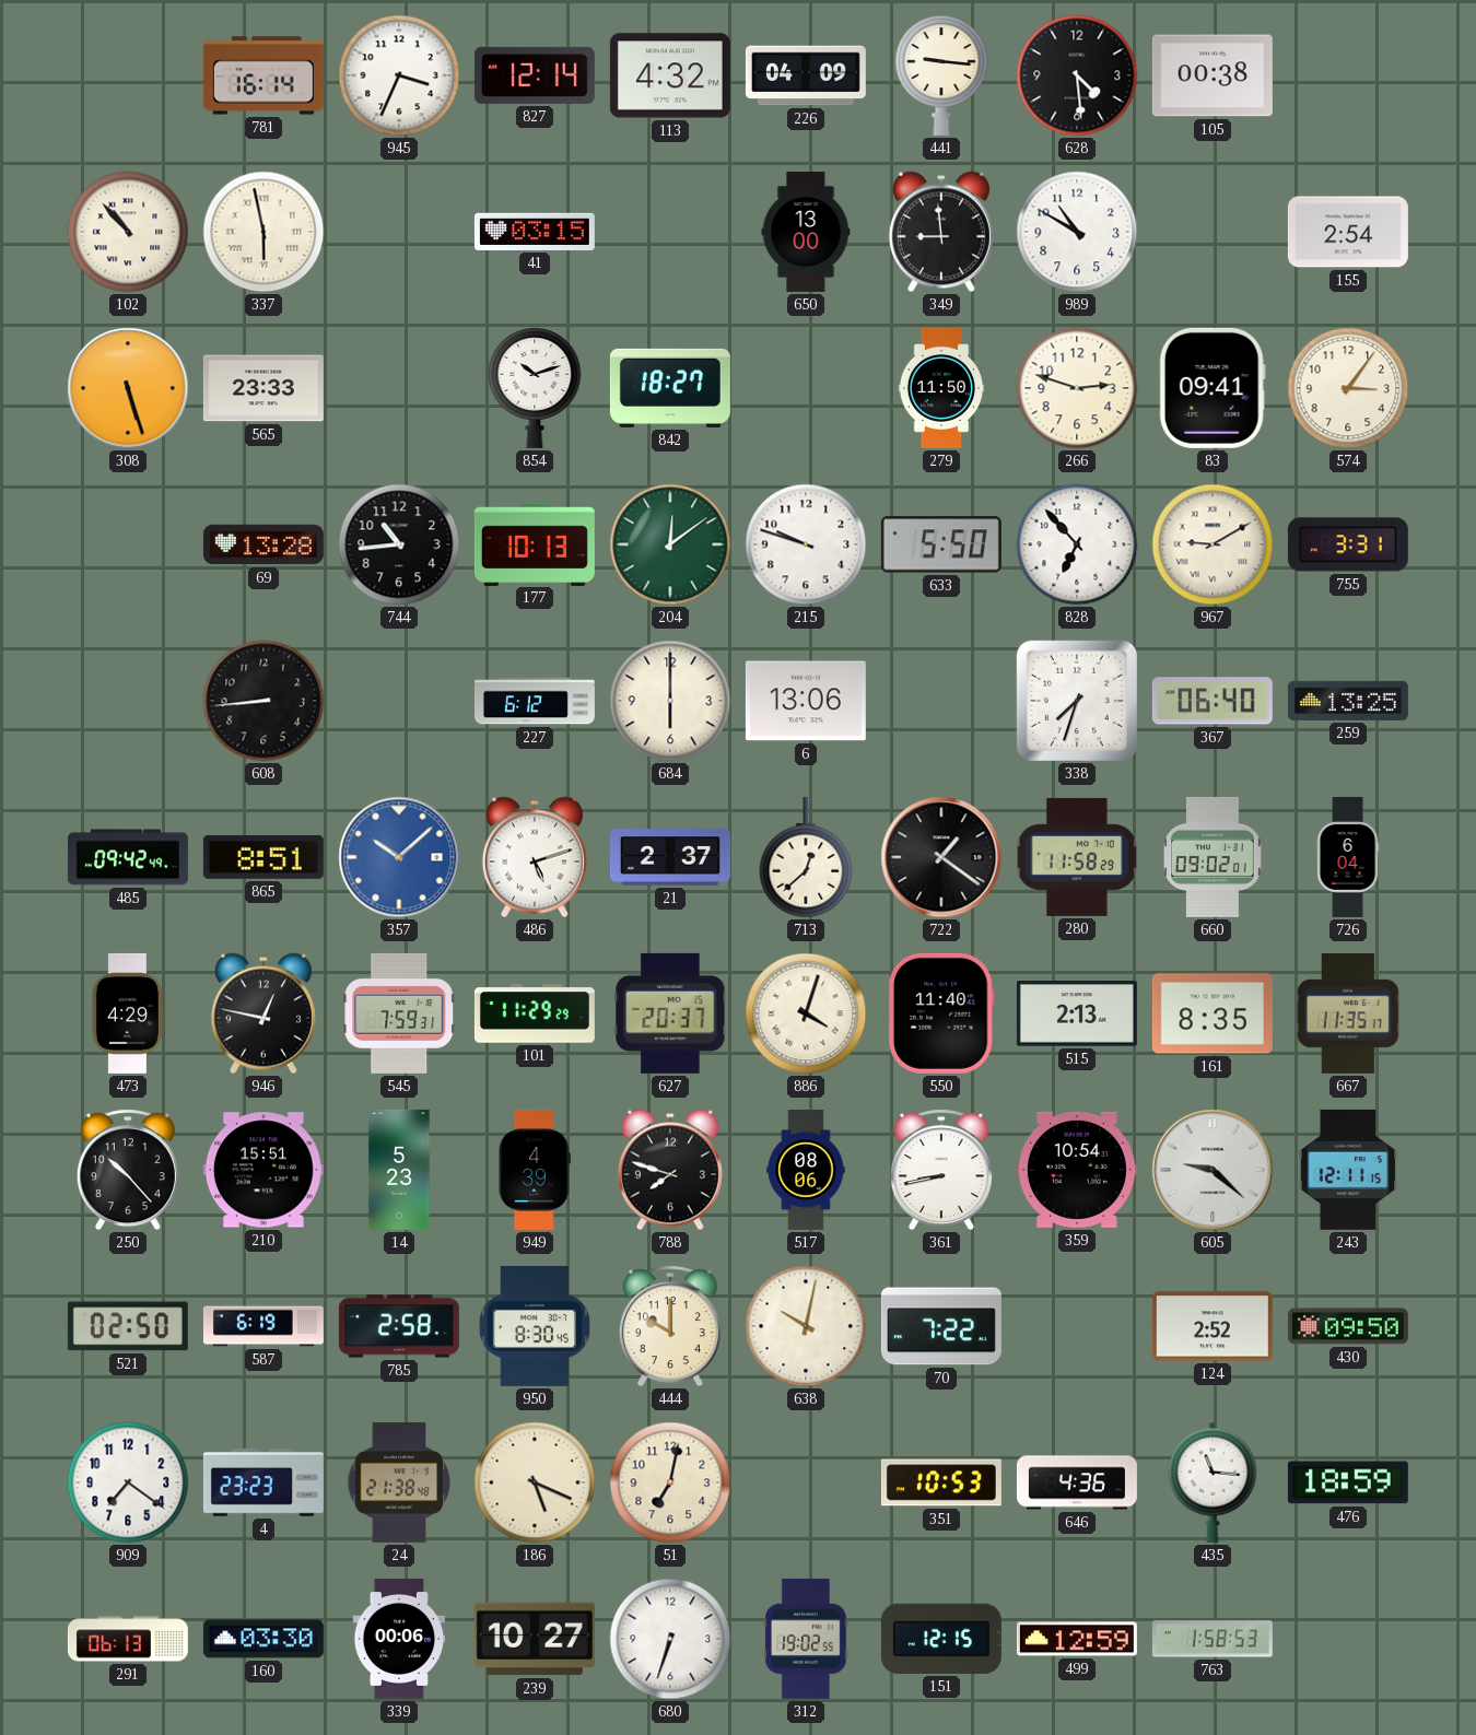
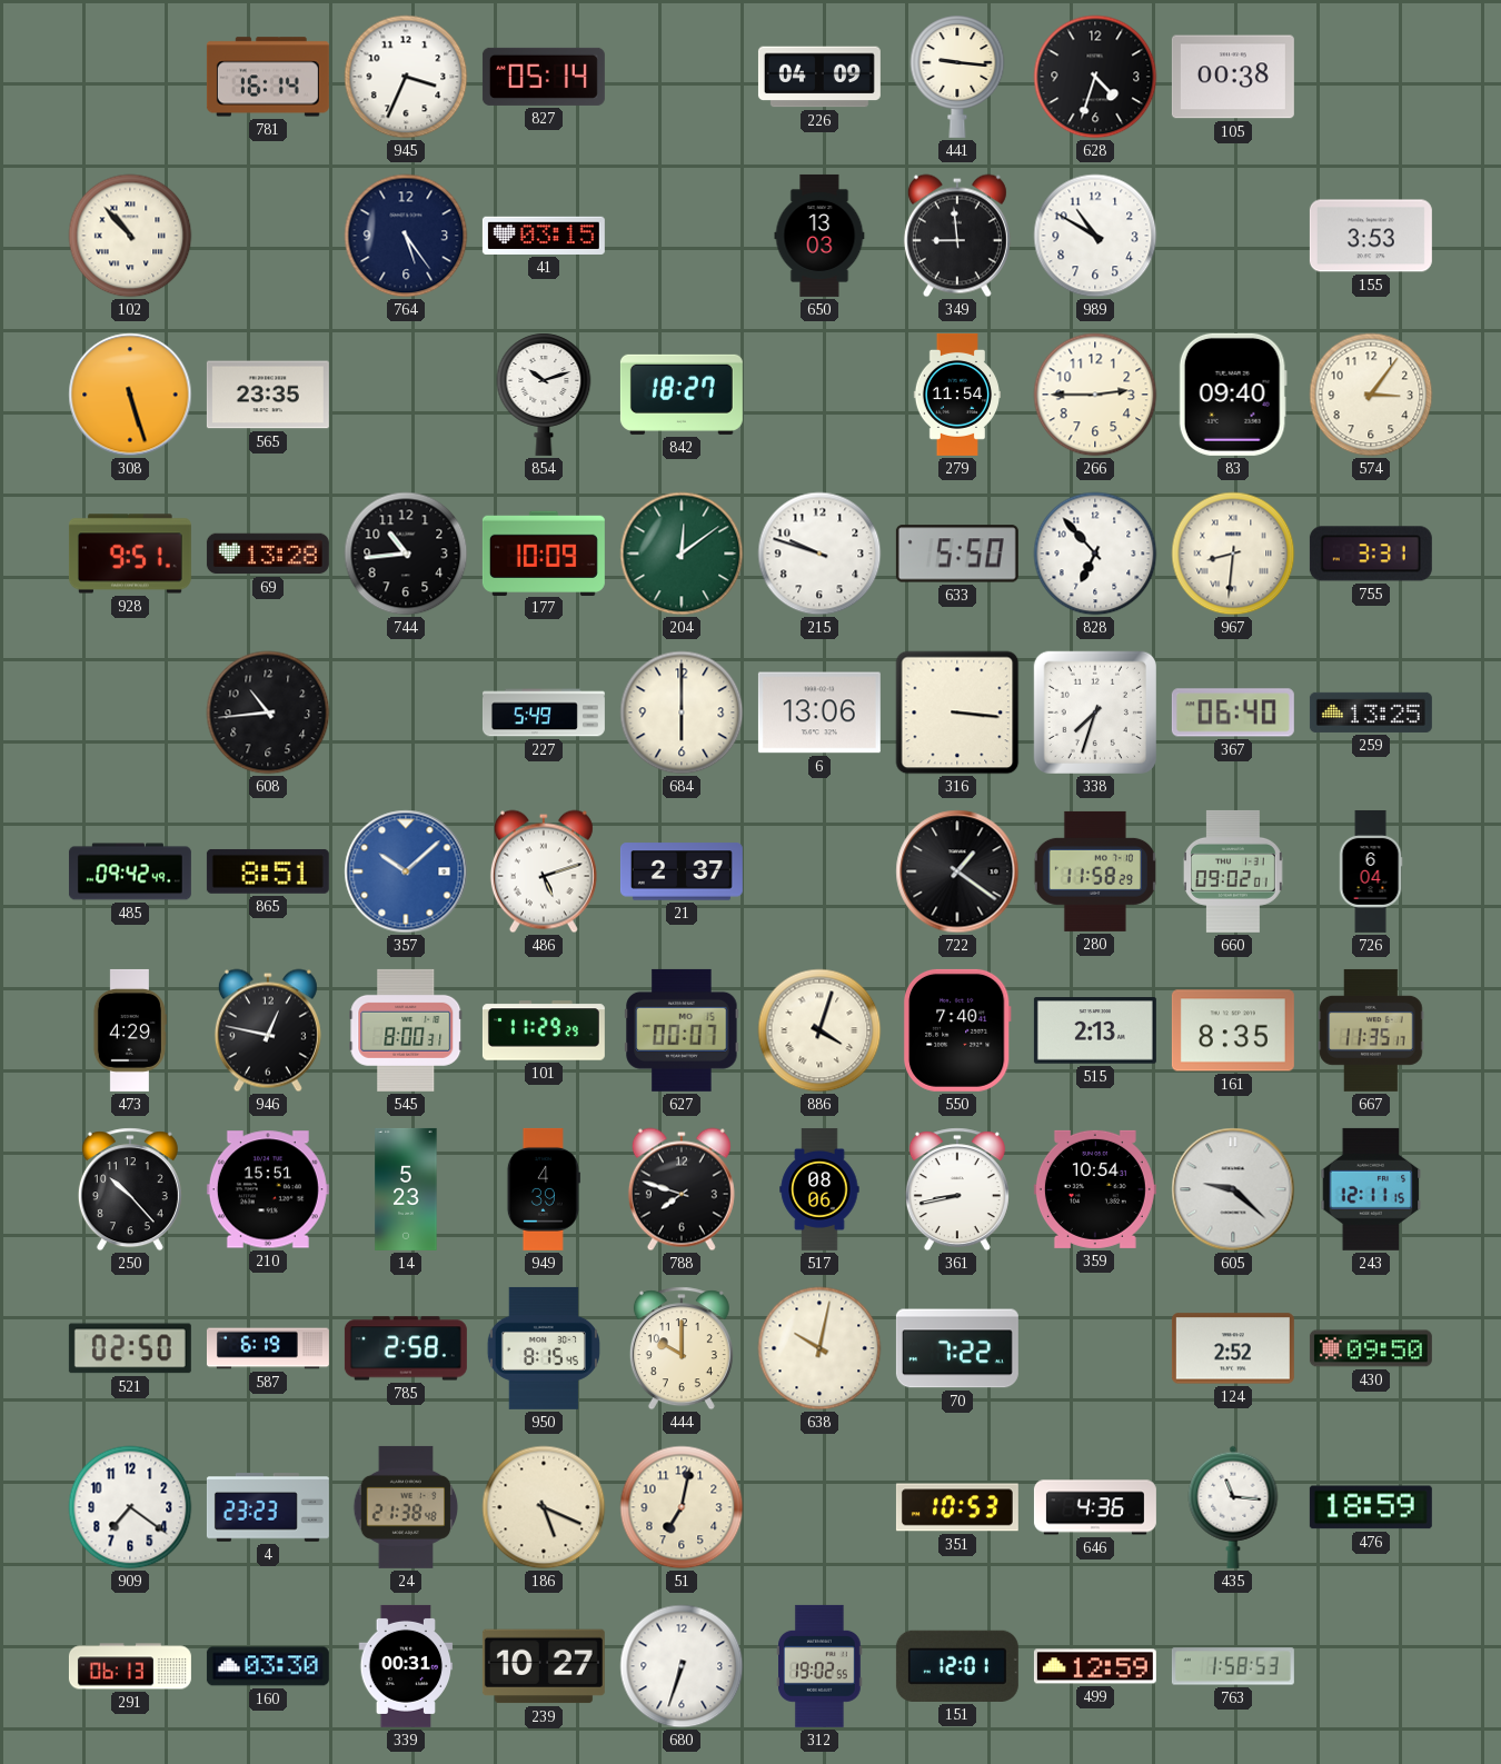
827: 12:14 -> 05:14 (544, 77)
113: 4:32 -> none (670, 75)
628: 4:29 -> 4:33 (1095, 77)
337: 5:58 -> none (263, 232)
764: none -> 5:24 (406, 236)
650: 13:00 -> 13:03 (819, 236)
155: 2:54 -> 3:53 (1371, 236)
565: 23:33 -> 23:35 (268, 395)
279: 11:50 -> 11:54 (956, 395)
266: 2:48 -> 2:45 (1095, 395)
83: 09:41 -> 09:40 (1233, 395)
928: none -> 9:51 (130, 554)
177: 10:13 -> 10:09 (544, 552)
967: 9:10 -> 8:31 (1233, 554)
608: 8:44 -> 10:44 (268, 712)
227: 6:12 -> 5:49 (544, 712)
316: none -> 3:16 (957, 712)
713: 12:38 -> none (806, 857)
545: 7:59 -> 8:00 (406, 1030)
627: 20:37 -> 00:07 (682, 1030)
550: 11:40 -> 7:40 (957, 1030)
950: 8:30 -> 8:15 (544, 1348)
339: 00:06 -> 00:31 (406, 1666)
151: 12:15 -> 12:01 (957, 1666)
